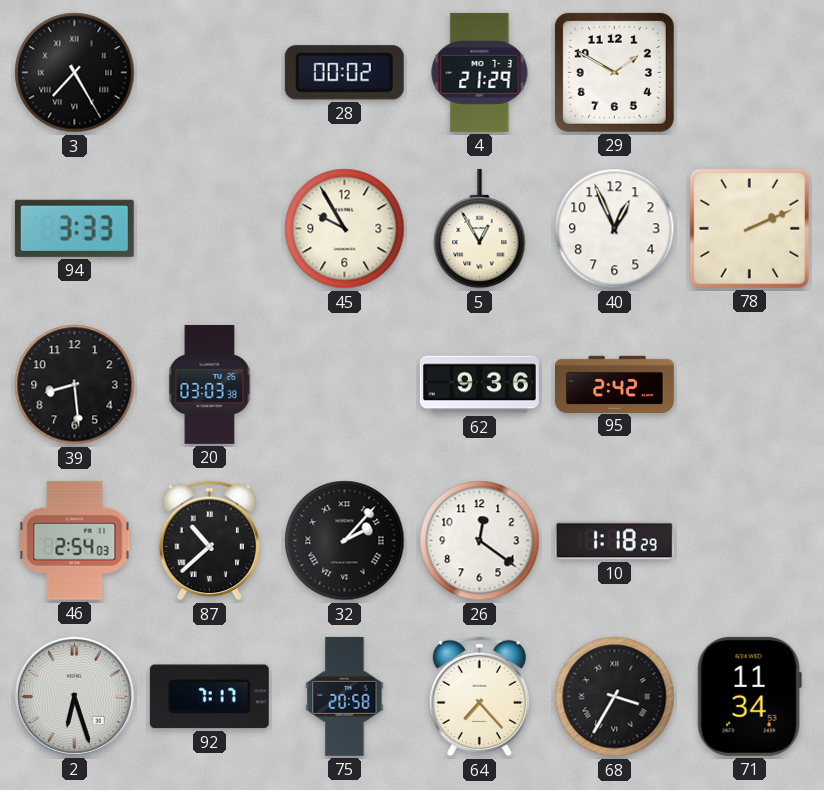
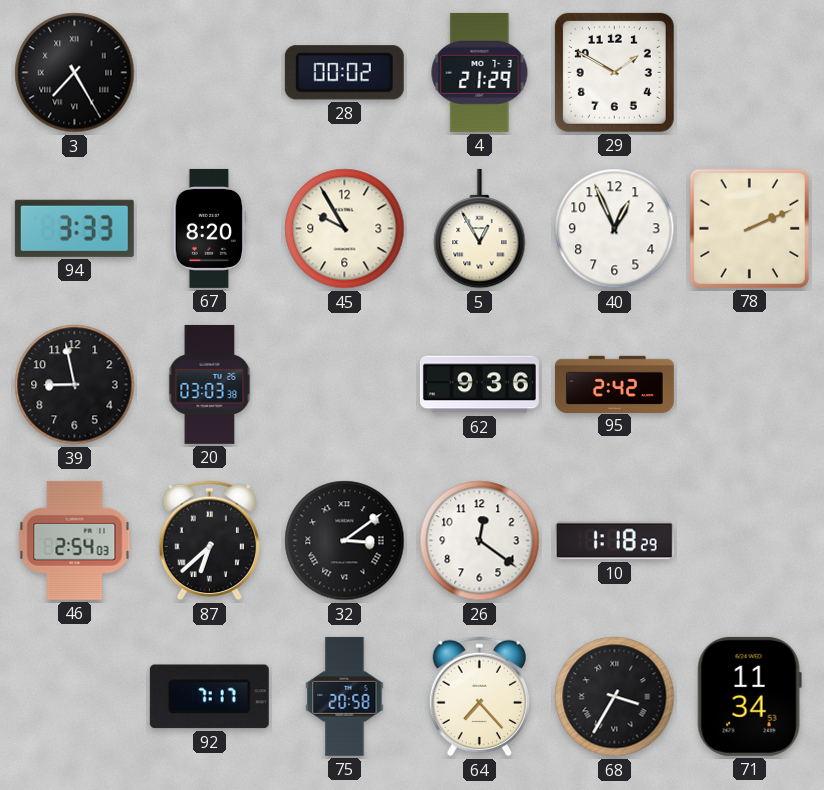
67: none -> 8:20 (209, 228)
39: 8:29 -> 8:58 (75, 385)
87: 10:38 -> 6:38 (209, 541)
32: 2:07 -> 3:09 (345, 541)
2: 6:27 -> none (74, 696)
